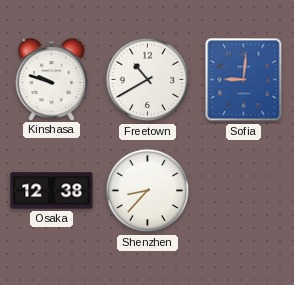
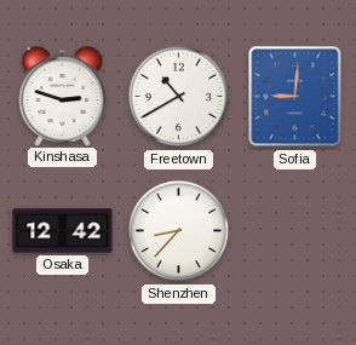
Kinshasa: 9:48 -> 2:48 (63, 96)
Osaka: 12:38 -> 12:42 (63, 231)
